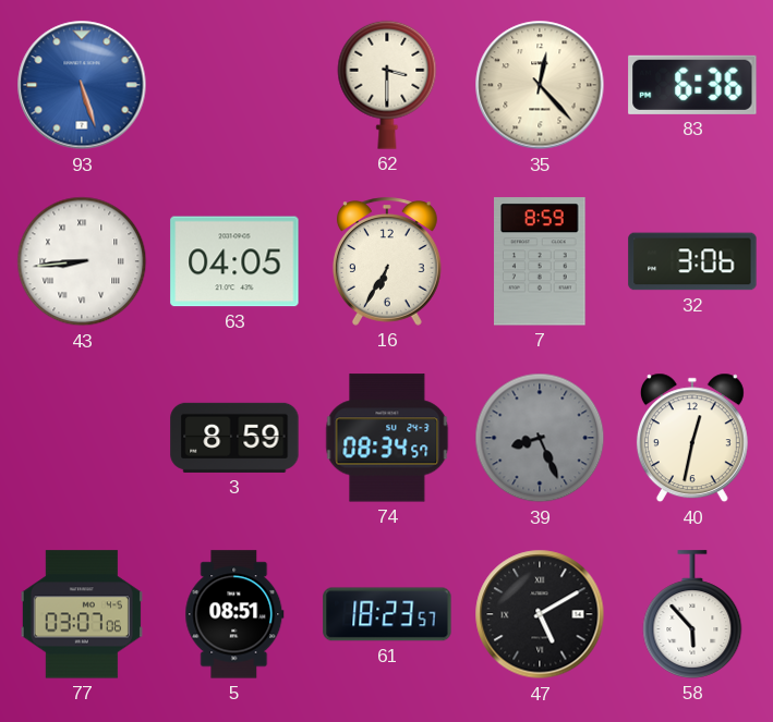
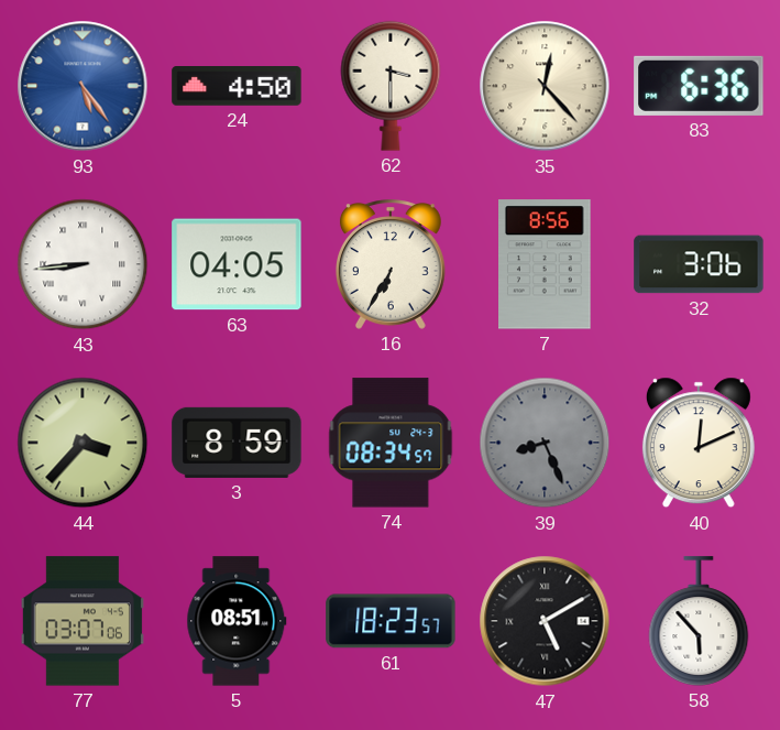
93: 5:27 -> 5:24 (83, 86)
24: none -> 4:50 (237, 87)
7: 8:59 -> 8:56 (546, 264)
44: none -> 3:37 (83, 443)
40: 12:32 -> 12:11 (699, 443)
